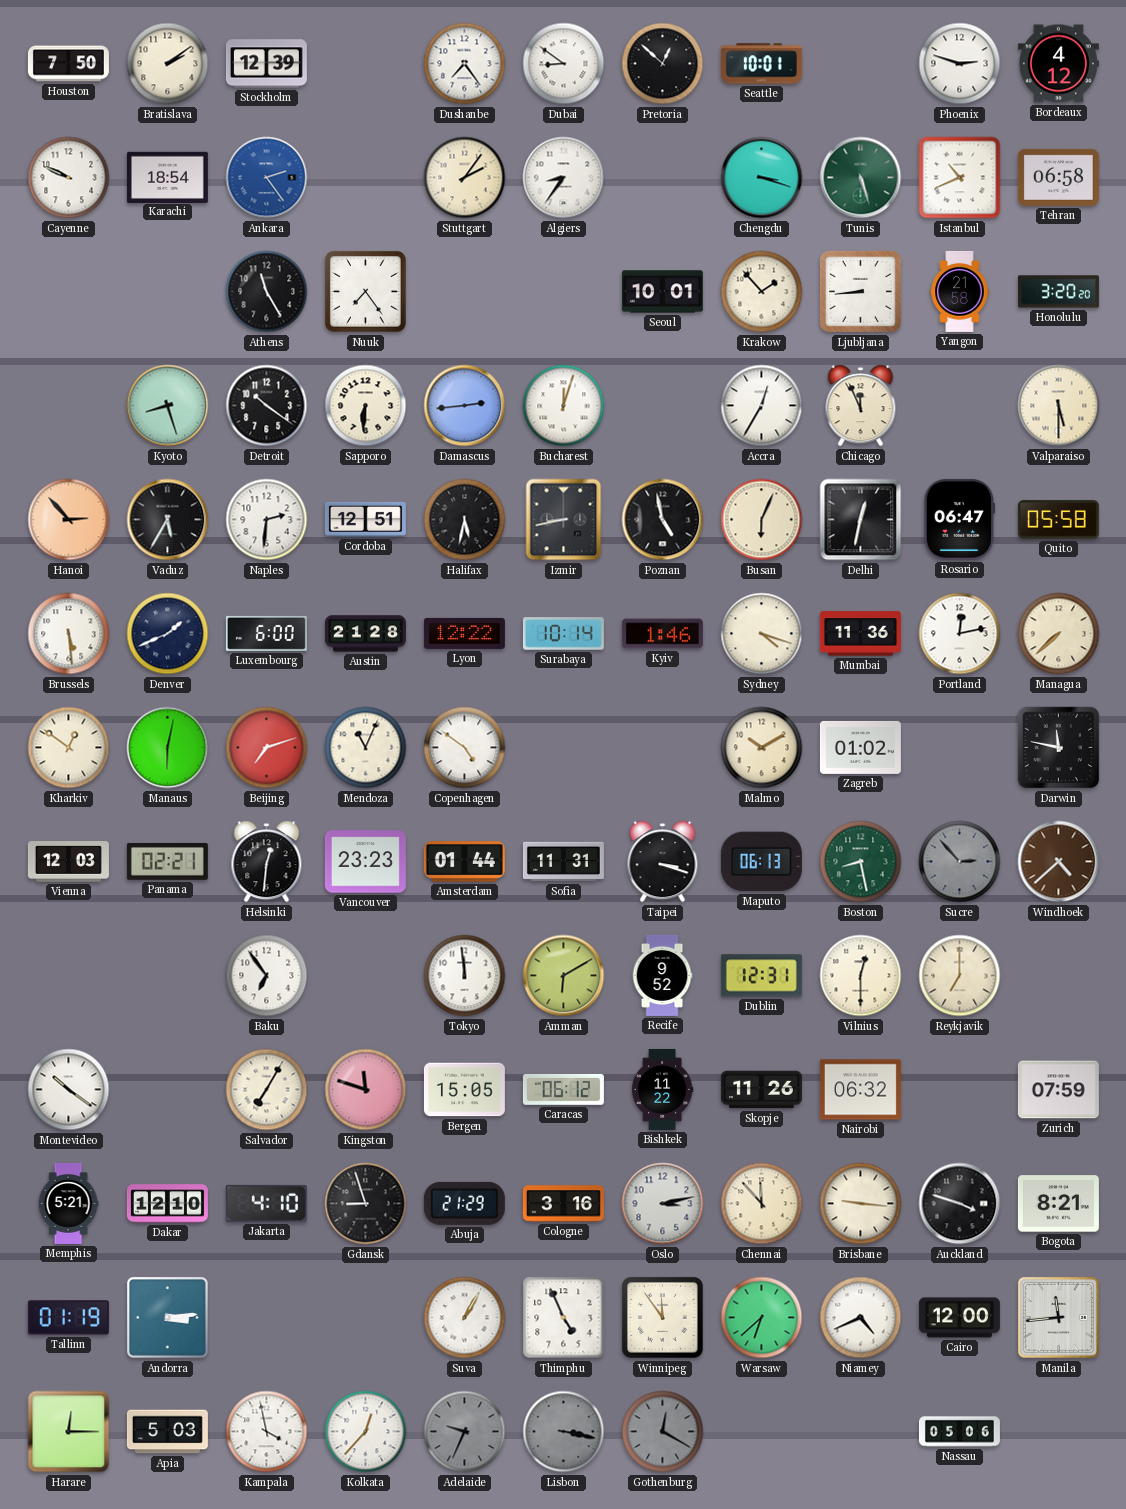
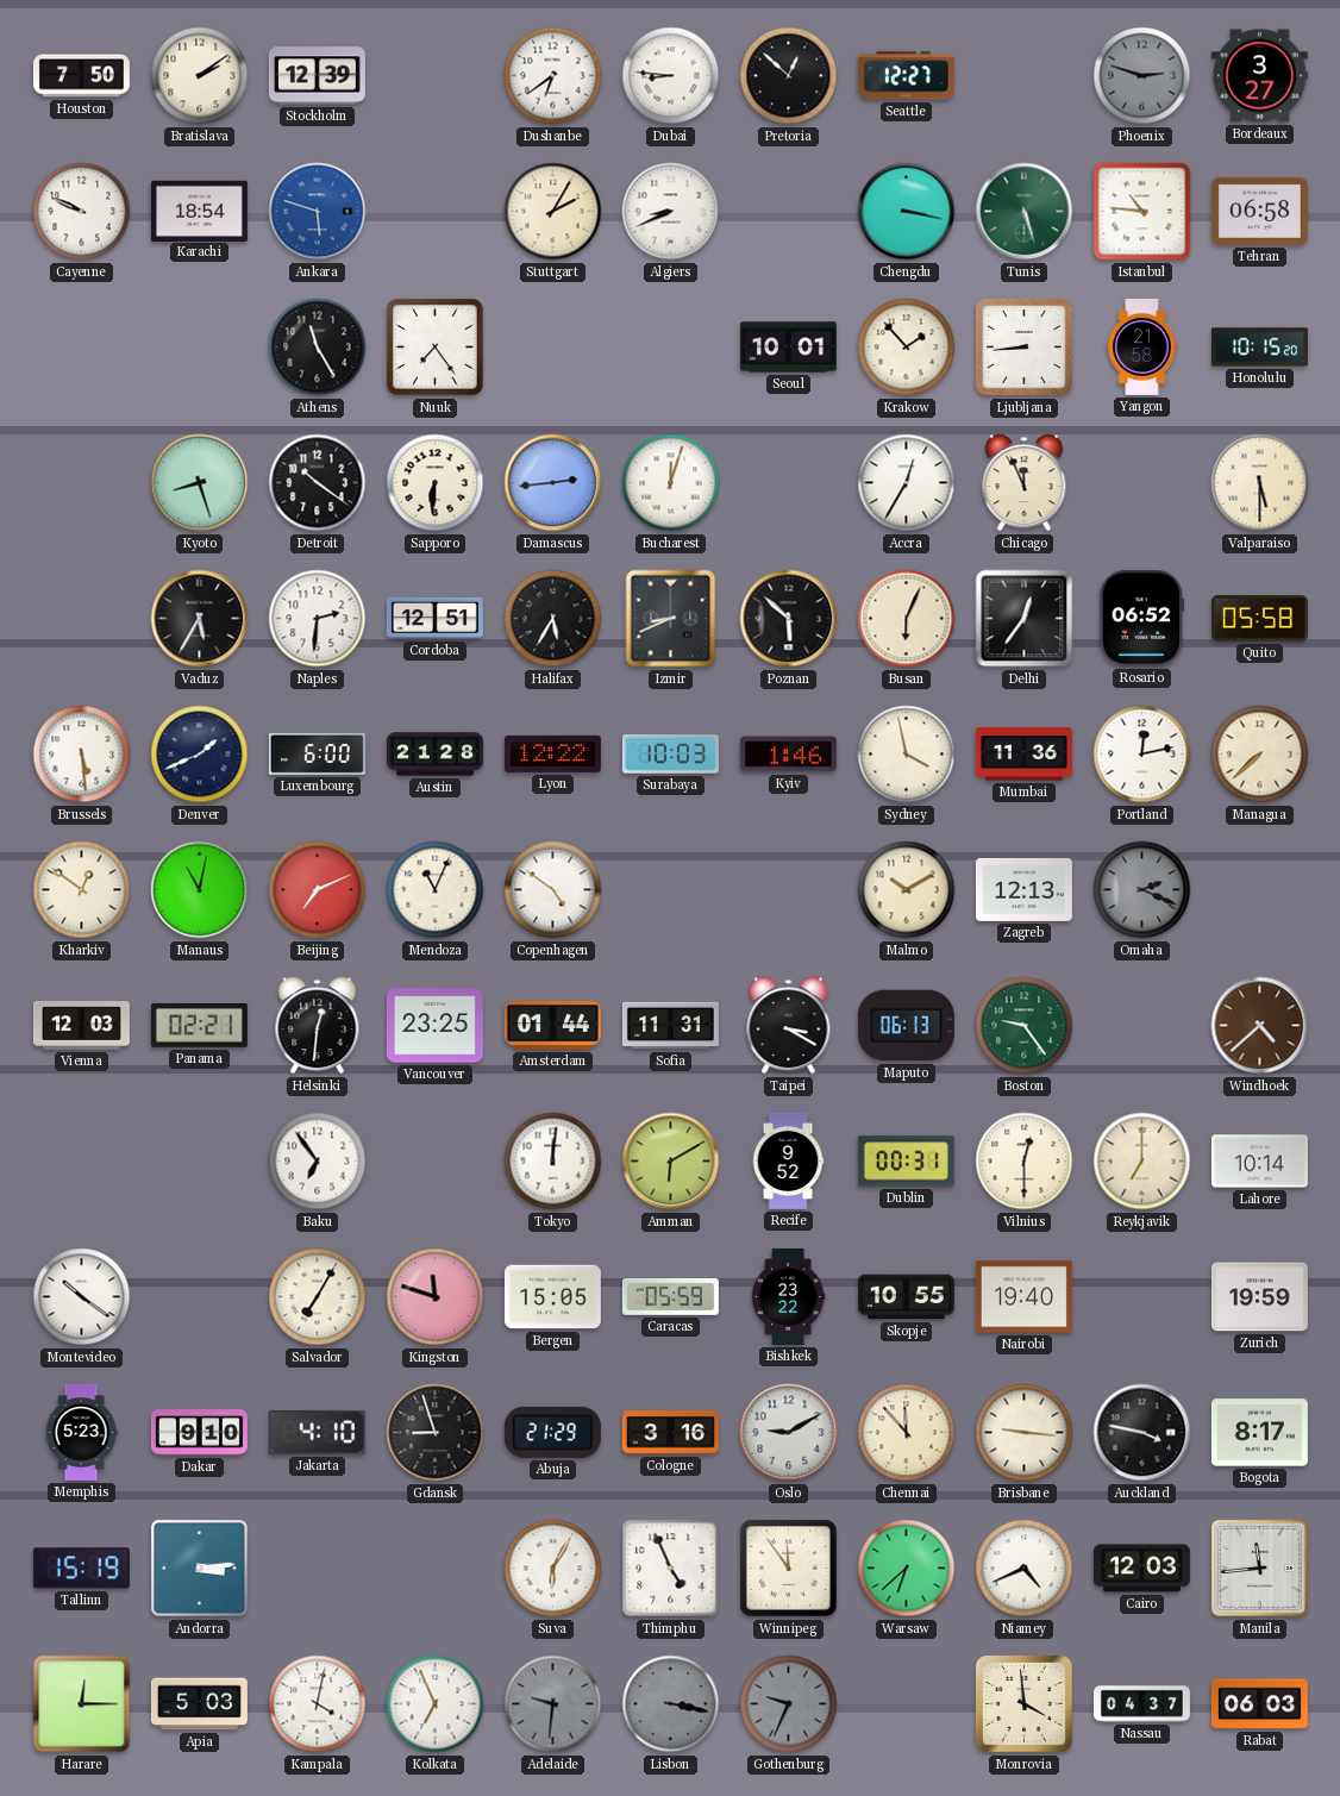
Dushanbe: 7:24 -> 6:39 (553, 76)
Dubai: 8:51 -> 8:46 (671, 76)
Seattle: 10:01 -> 12:27 (906, 76)
Phoenix dial: white -> grey (1142, 76)
Bordeaux: 4:12 -> 3:27 (1259, 76)
Ankara: 2:24 -> 5:48 (318, 212)
Stuttgart: 2:06 -> 2:05 (553, 212)
Algiers: 8:36 -> 8:41 (671, 212)
Chengdu: 3:18 -> 3:17 (907, 212)
Istanbul: 10:41 -> 10:46 (1142, 212)
Honolulu: 3:20 -> 10:15 (1259, 348)
Hanoi: 2:53 -> none (69, 520)
Halifax: 5:32 -> 5:35 (553, 619)
Izmir: 8:43 -> 8:41 (671, 619)
Poznan: 4:58 -> 5:52 (789, 619)
Delhi: 12:32 -> 12:36 (1025, 619)
Rosario: 06:47 -> 06:52 (1142, 618)
Surabaya: 10:14 -> 10:03 (670, 755)
Sydney: 4:18 -> 3:58 (907, 755)
Manaus: 6:02 -> 11:02 (200, 890)
Beijing: 7:12 -> 7:11 (318, 890)
Zagreb: 01:02 -> 12:13 (1023, 889)
Omaha: none -> 2:19 (1142, 890)
Darwin: 11:47 -> none (1059, 748)
Vancouver: 23:23 -> 23:25 (434, 1026)
Taipei: 3:18 -> 3:20 (789, 1026)
Boston: 8:28 -> 9:24 (1025, 1026)
Sucre: 2:53 -> none (960, 862)
Tokyo: 11:59 -> 12:01 (553, 1162)
Dublin: 12:31 -> 00:31 (906, 1162)
Lahore: none -> 10:14 (1259, 1162)
Caracas: 06:12 -> 05:59 (670, 1297)
Bishkek: 11:22 -> 23:22 (788, 1296)
Skopje: 11:26 -> 10:55 (906, 1297)
Nairobi: 06:32 -> 19:40 (1023, 1297)
Zurich: 07:59 -> 19:59 (1259, 1297)
Memphis: 5:21 -> 5:23 (81, 1432)
Dakar: 12:10 -> 9:10 (199, 1433)
Oslo: 3:13 -> 9:10 (789, 1433)
Auckland: 3:48 -> 3:47 (1142, 1433)
Bogota: 8:21 -> 8:17 (1259, 1433)
Tallinn: 01:19 -> 15:19 (81, 1569)
Suva: 1:05 -> 6:05 (553, 1569)
Cairo: 12:00 -> 12:03 (1141, 1569)
Kampala: 3:58 -> 4:02 (318, 1704)
Kolkata: 12:37 -> 6:56 (436, 1704)
Adelaide: 9:34 -> 9:31 (553, 1704)
Gothenburg: 12:20 -> 9:34 (789, 1704)
Monrovia: none -> 3:59 (1023, 1703)
Nassau: 05:06 -> 04:37 (1141, 1704)
Rabat: none -> 06:03 (1259, 1704)
